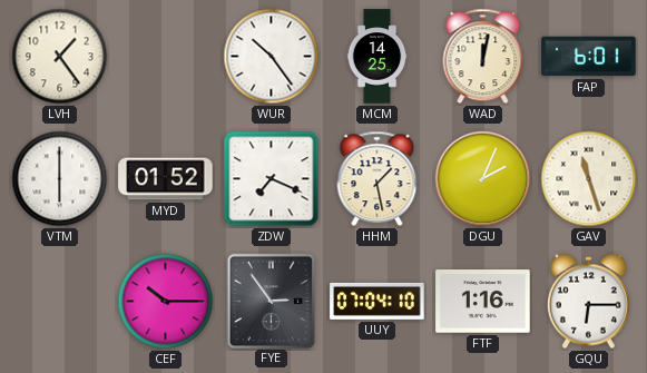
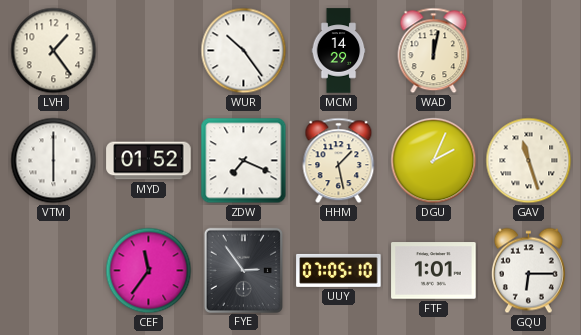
MCM: 14:25 -> 14:29 (339, 51)
FAP: 6:01 -> none (589, 57)
CEF: 10:15 -> 11:36 (149, 271)
UUY: 07:04 -> 07:05 (339, 270)
FTF: 1:16 -> 1:01 (434, 271)
